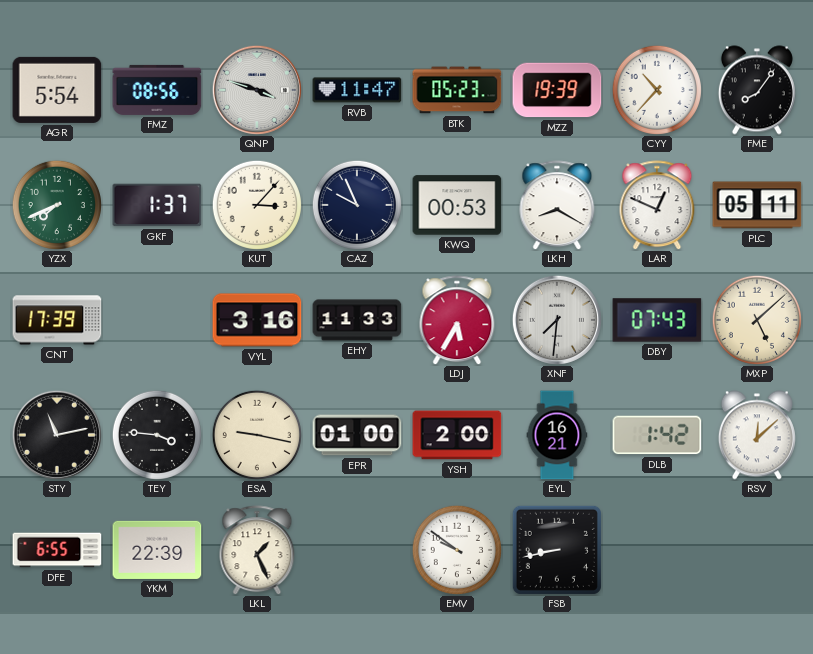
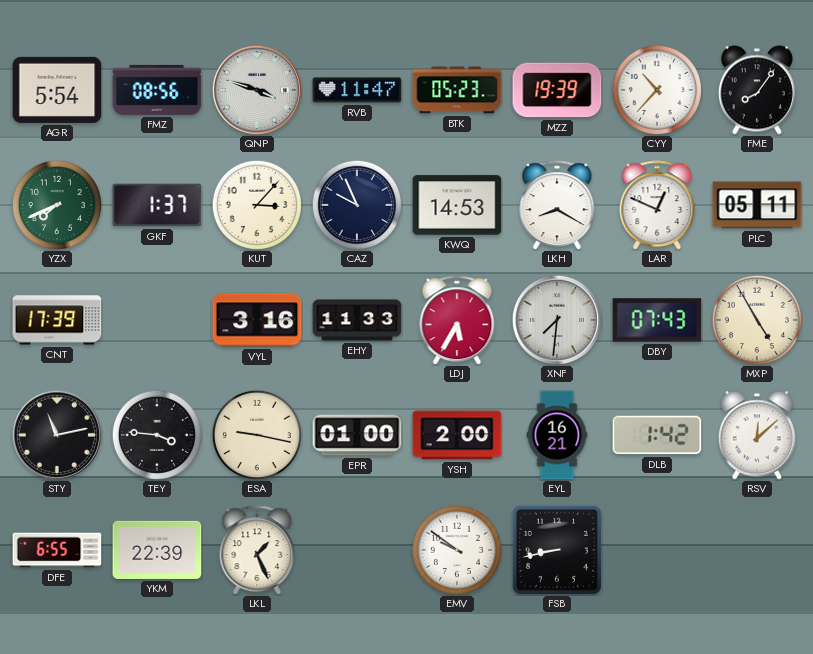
KWQ: 00:53 -> 14:53 (457, 205)
MXP: 5:08 -> 4:55 (757, 320)
